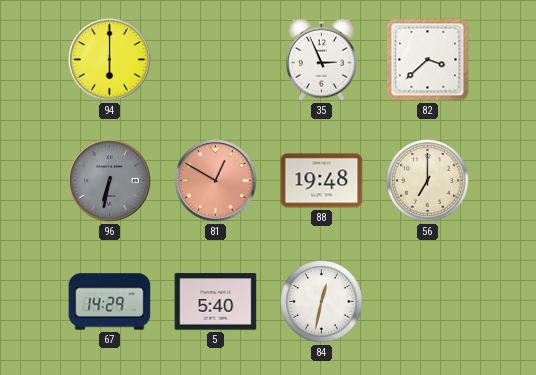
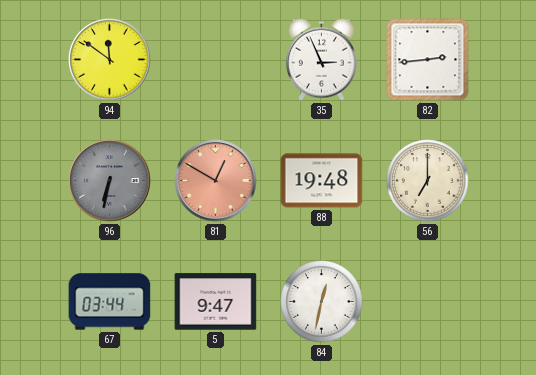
94: 6:00 -> 11:51 (110, 60)
82: 3:38 -> 2:44 (428, 60)
67: 14:29 -> 03:44 (110, 302)
5: 5:40 -> 9:47 (216, 302)
